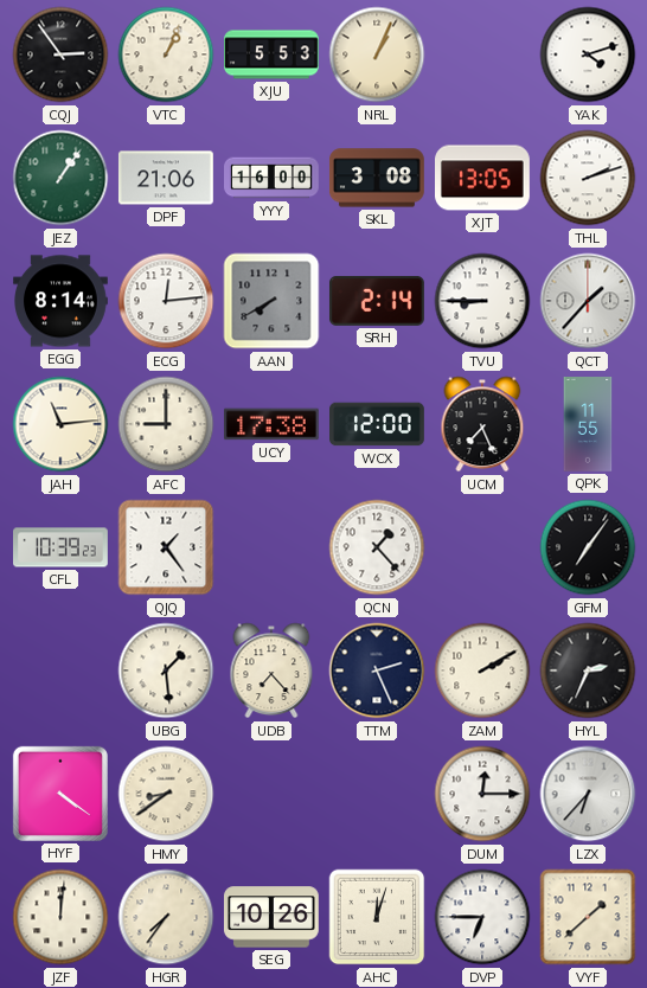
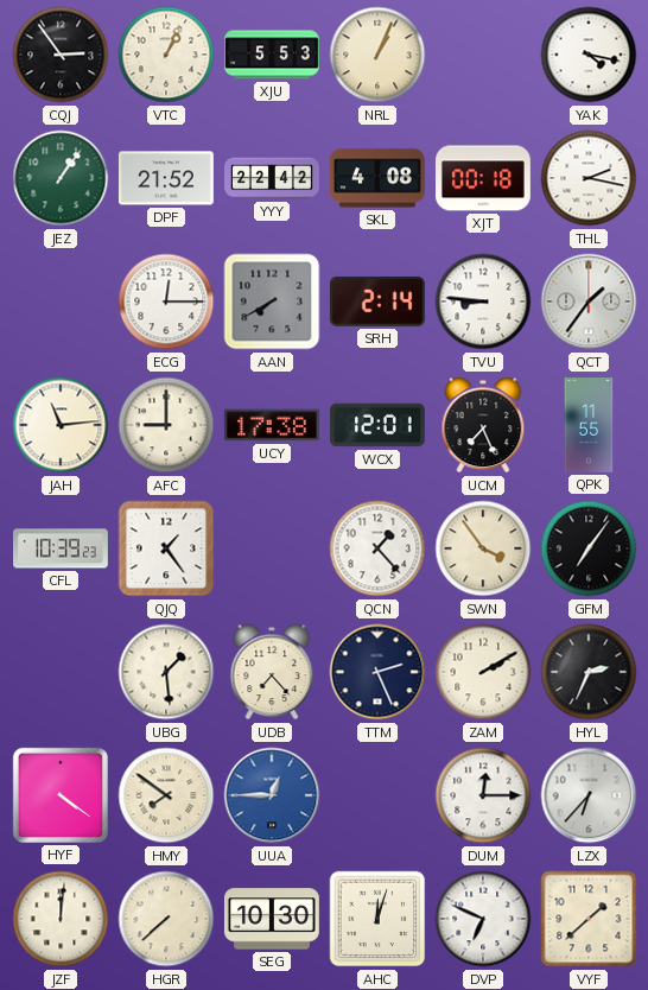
YAK: 4:12 -> 4:17 (589, 55)
DPF: 21:06 -> 21:52 (166, 178)
YYY: 16:00 -> 22:42 (273, 178)
SKL: 3:08 -> 4:08 (377, 178)
XJT: 13:05 -> 00:18 (484, 178)
THL: 2:12 -> 2:17 (589, 178)
EGG: 8:14 -> none (62, 301)
ECG: 12:14 -> 12:15 (166, 302)
TVU: 8:45 -> 8:46 (483, 302)
QCT: 1:37 -> 1:36 (589, 302)
WCX: 12:00 -> 12:01 (379, 425)
SWN: none -> 3:54 (483, 548)
HMY: 8:39 -> 7:51 (166, 795)
UUA: none -> 12:45 (272, 795)
HGR: 7:36 -> 7:38 (166, 919)
SEG: 10:26 -> 10:30 (272, 919)
DVP: 6:45 -> 6:49 (483, 919)
